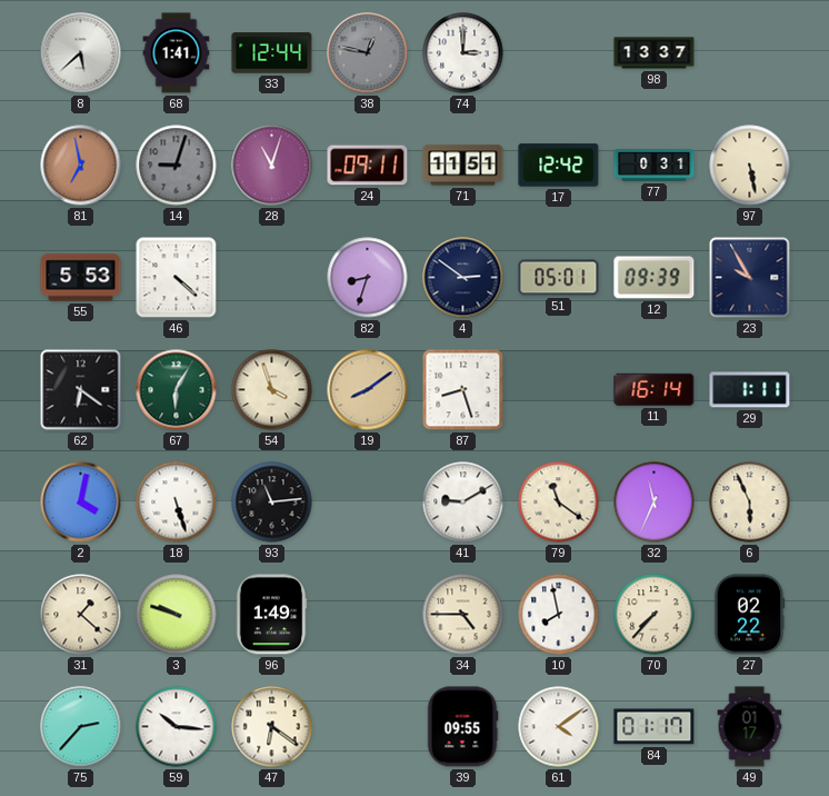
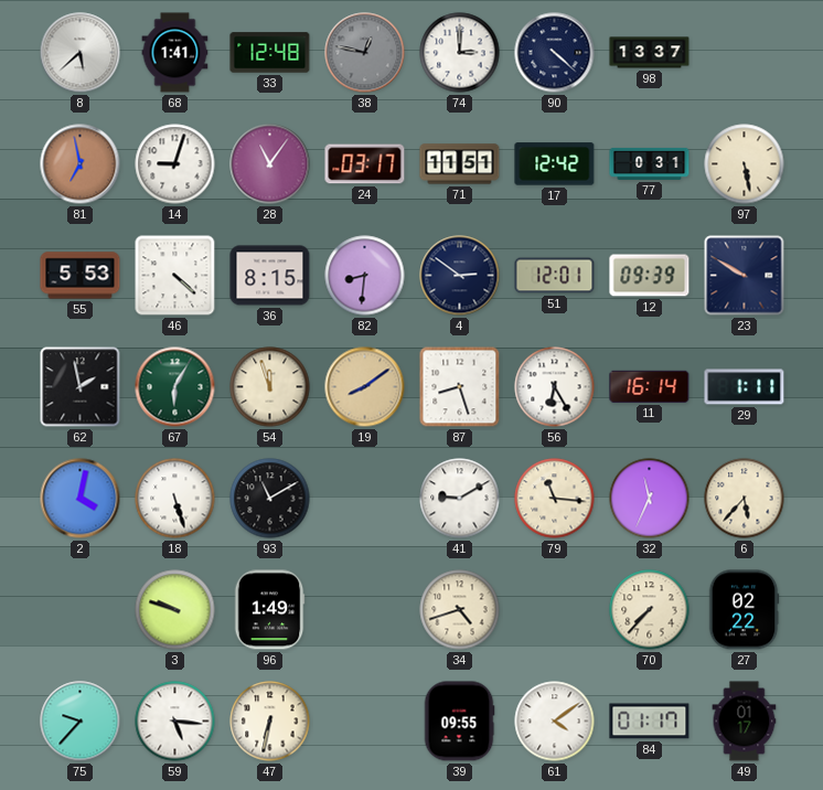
33: 12:44 -> 12:48 (270, 53)
90: none -> 4:22 (555, 53)
14 dial: grey -> white (175, 164)
28: 11:03 -> 11:06 (270, 164)
24: 09:11 -> 03:17 (365, 164)
36: none -> 8:15 (270, 276)
82: 8:33 -> 8:31 (365, 276)
51: 05:01 -> 12:01 (555, 276)
23: 9:55 -> 9:50 (745, 276)
62: 6:21 -> 1:58 (81, 387)
54: 3:57 -> 11:57 (270, 387)
56: none -> 6:25 (555, 387)
93: 11:14 -> 11:10 (270, 499)
79: 11:21 -> 11:16 (555, 499)
6: 5:56 -> 5:37 (745, 499)
31: 1:22 -> none (81, 615)
34: 4:45 -> 4:42 (460, 610)
10: 7:58 -> none (559, 615)
75: 2:37 -> 9:37 (81, 722)
59: 10:16 -> 5:16 (175, 722)
47: 6:21 -> 6:32 (270, 722)
